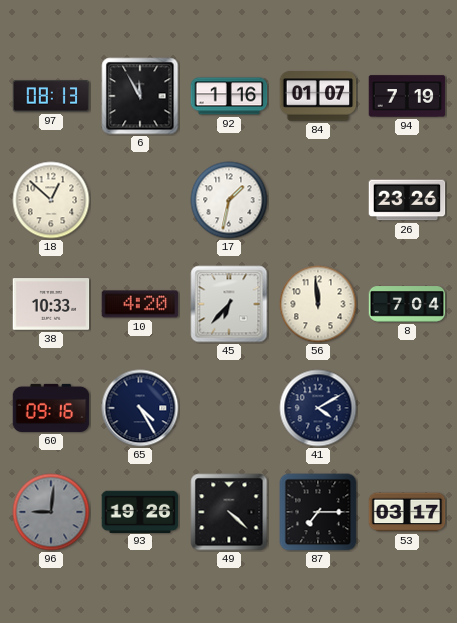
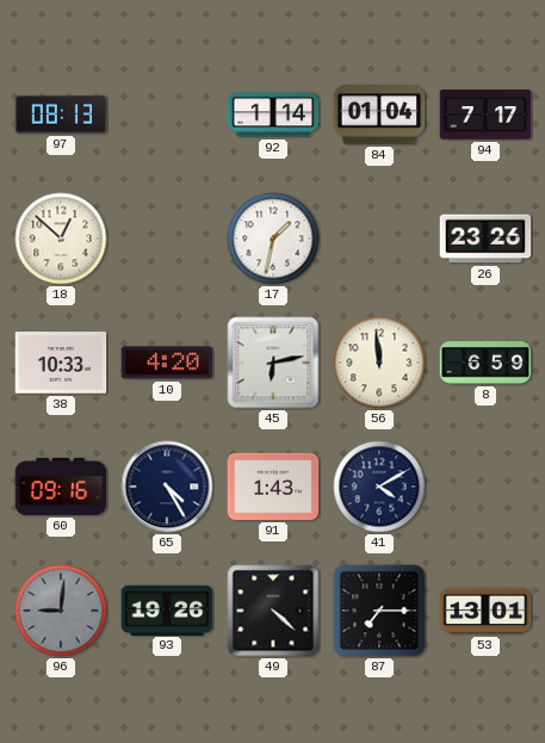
6: 11:55 -> none (140, 96)
92: 1:16 -> 1:14 (273, 114)
84: 01:07 -> 01:04 (379, 114)
94: 7:19 -> 7:17 (485, 114)
45: 6:37 -> 6:13 (273, 363)
8: 7:04 -> 6:59 (485, 363)
91: none -> 1:43 (273, 487)
53: 03:17 -> 13:01 (485, 611)
